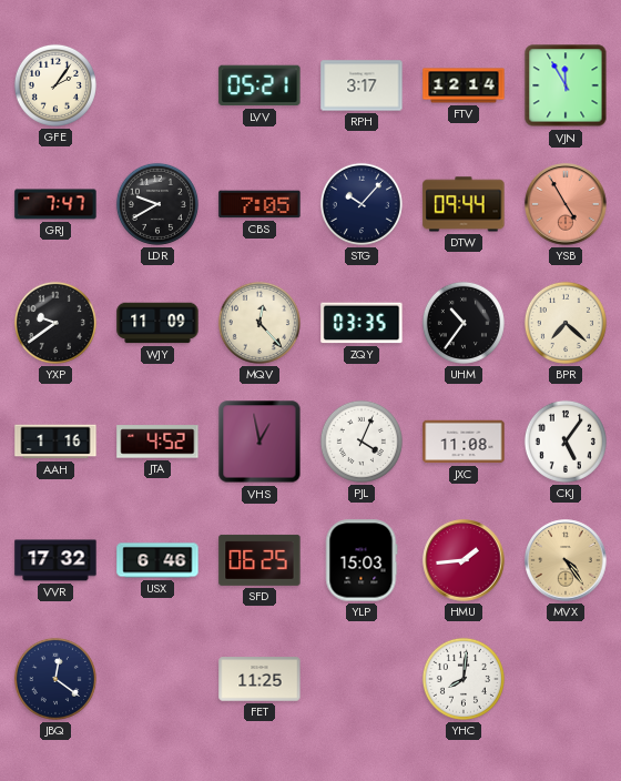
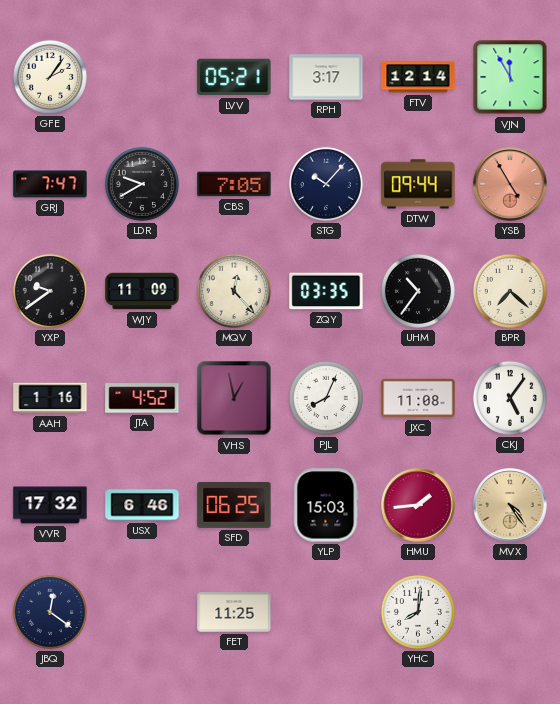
PJL: 4:04 -> 8:04 (326, 398)
